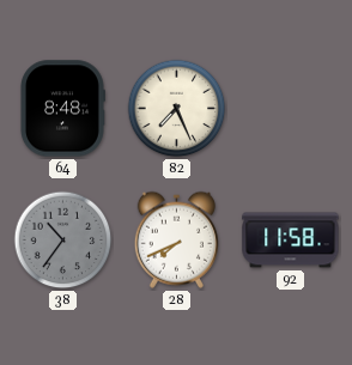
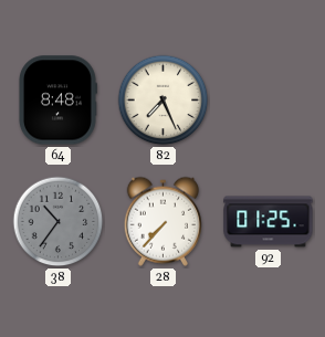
28: 7:41 -> 7:37 (162, 221)
92: 11:58 -> 01:25 (269, 222)
